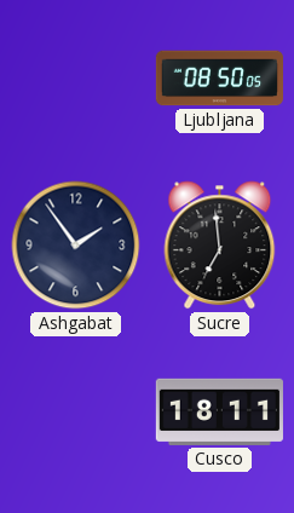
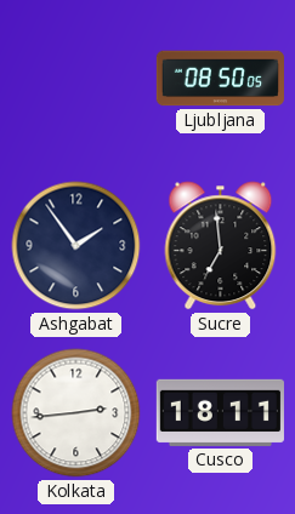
Kolkata: none -> 2:44 (76, 413)
